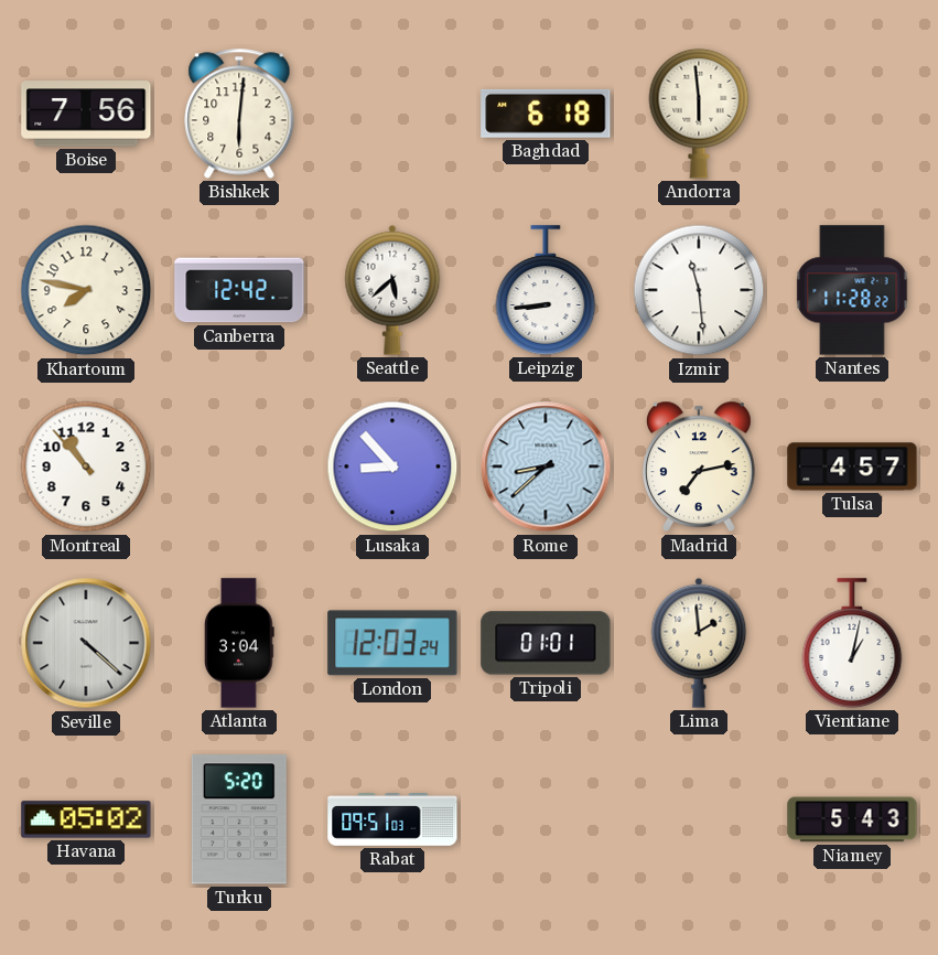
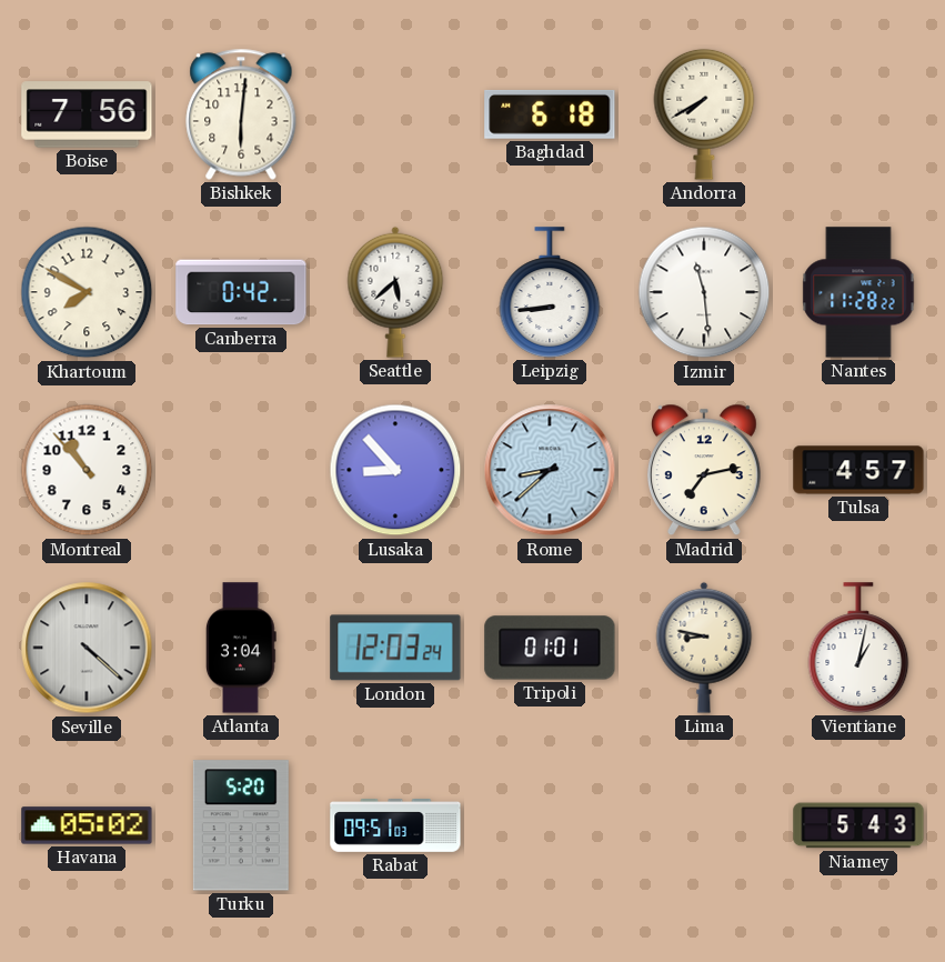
Andorra: 5:59 -> 7:40 (704, 114)
Khartoum: 7:47 -> 7:50 (87, 292)
Canberra: 12:42 -> 0:42 (241, 292)
Lima: 1:59 -> 8:47 (704, 648)
